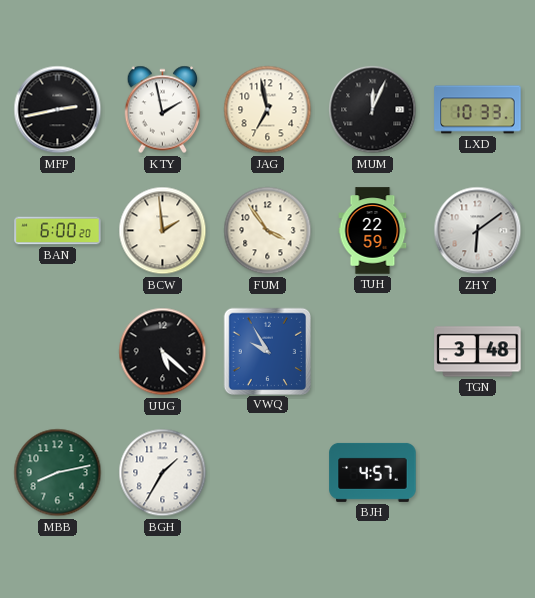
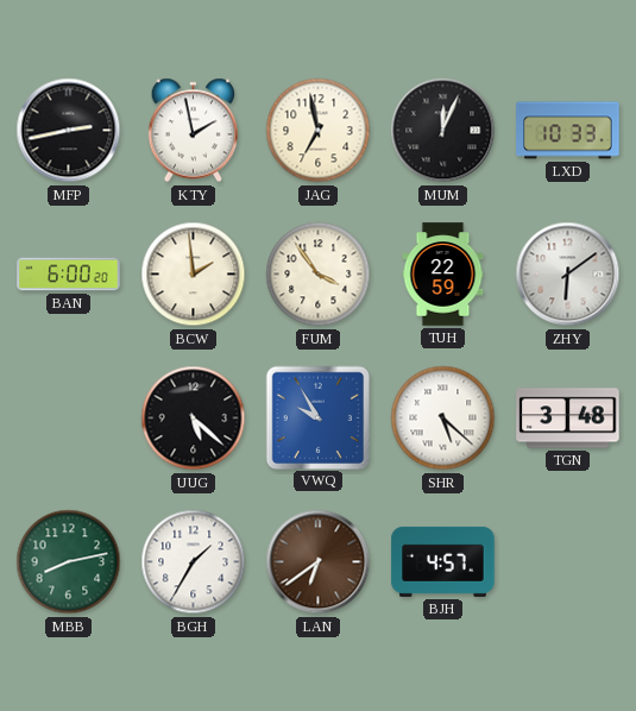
SHR: none -> 5:22 (443, 419)
LAN: none -> 6:39 (319, 562)
